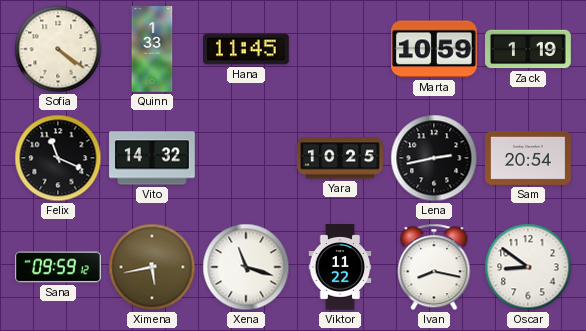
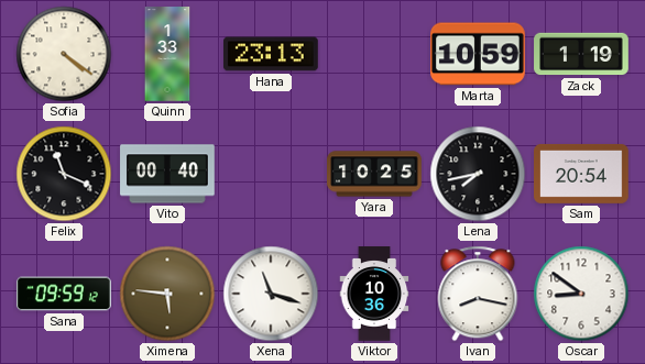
Hana: 11:45 -> 23:13 (272, 54)
Vito: 14:32 -> 00:40 (167, 174)
Lena: 2:43 -> 7:43 (478, 174)
Ximena: 5:43 -> 5:46 (167, 294)
Viktor: 11:22 -> 10:36 (374, 294)
